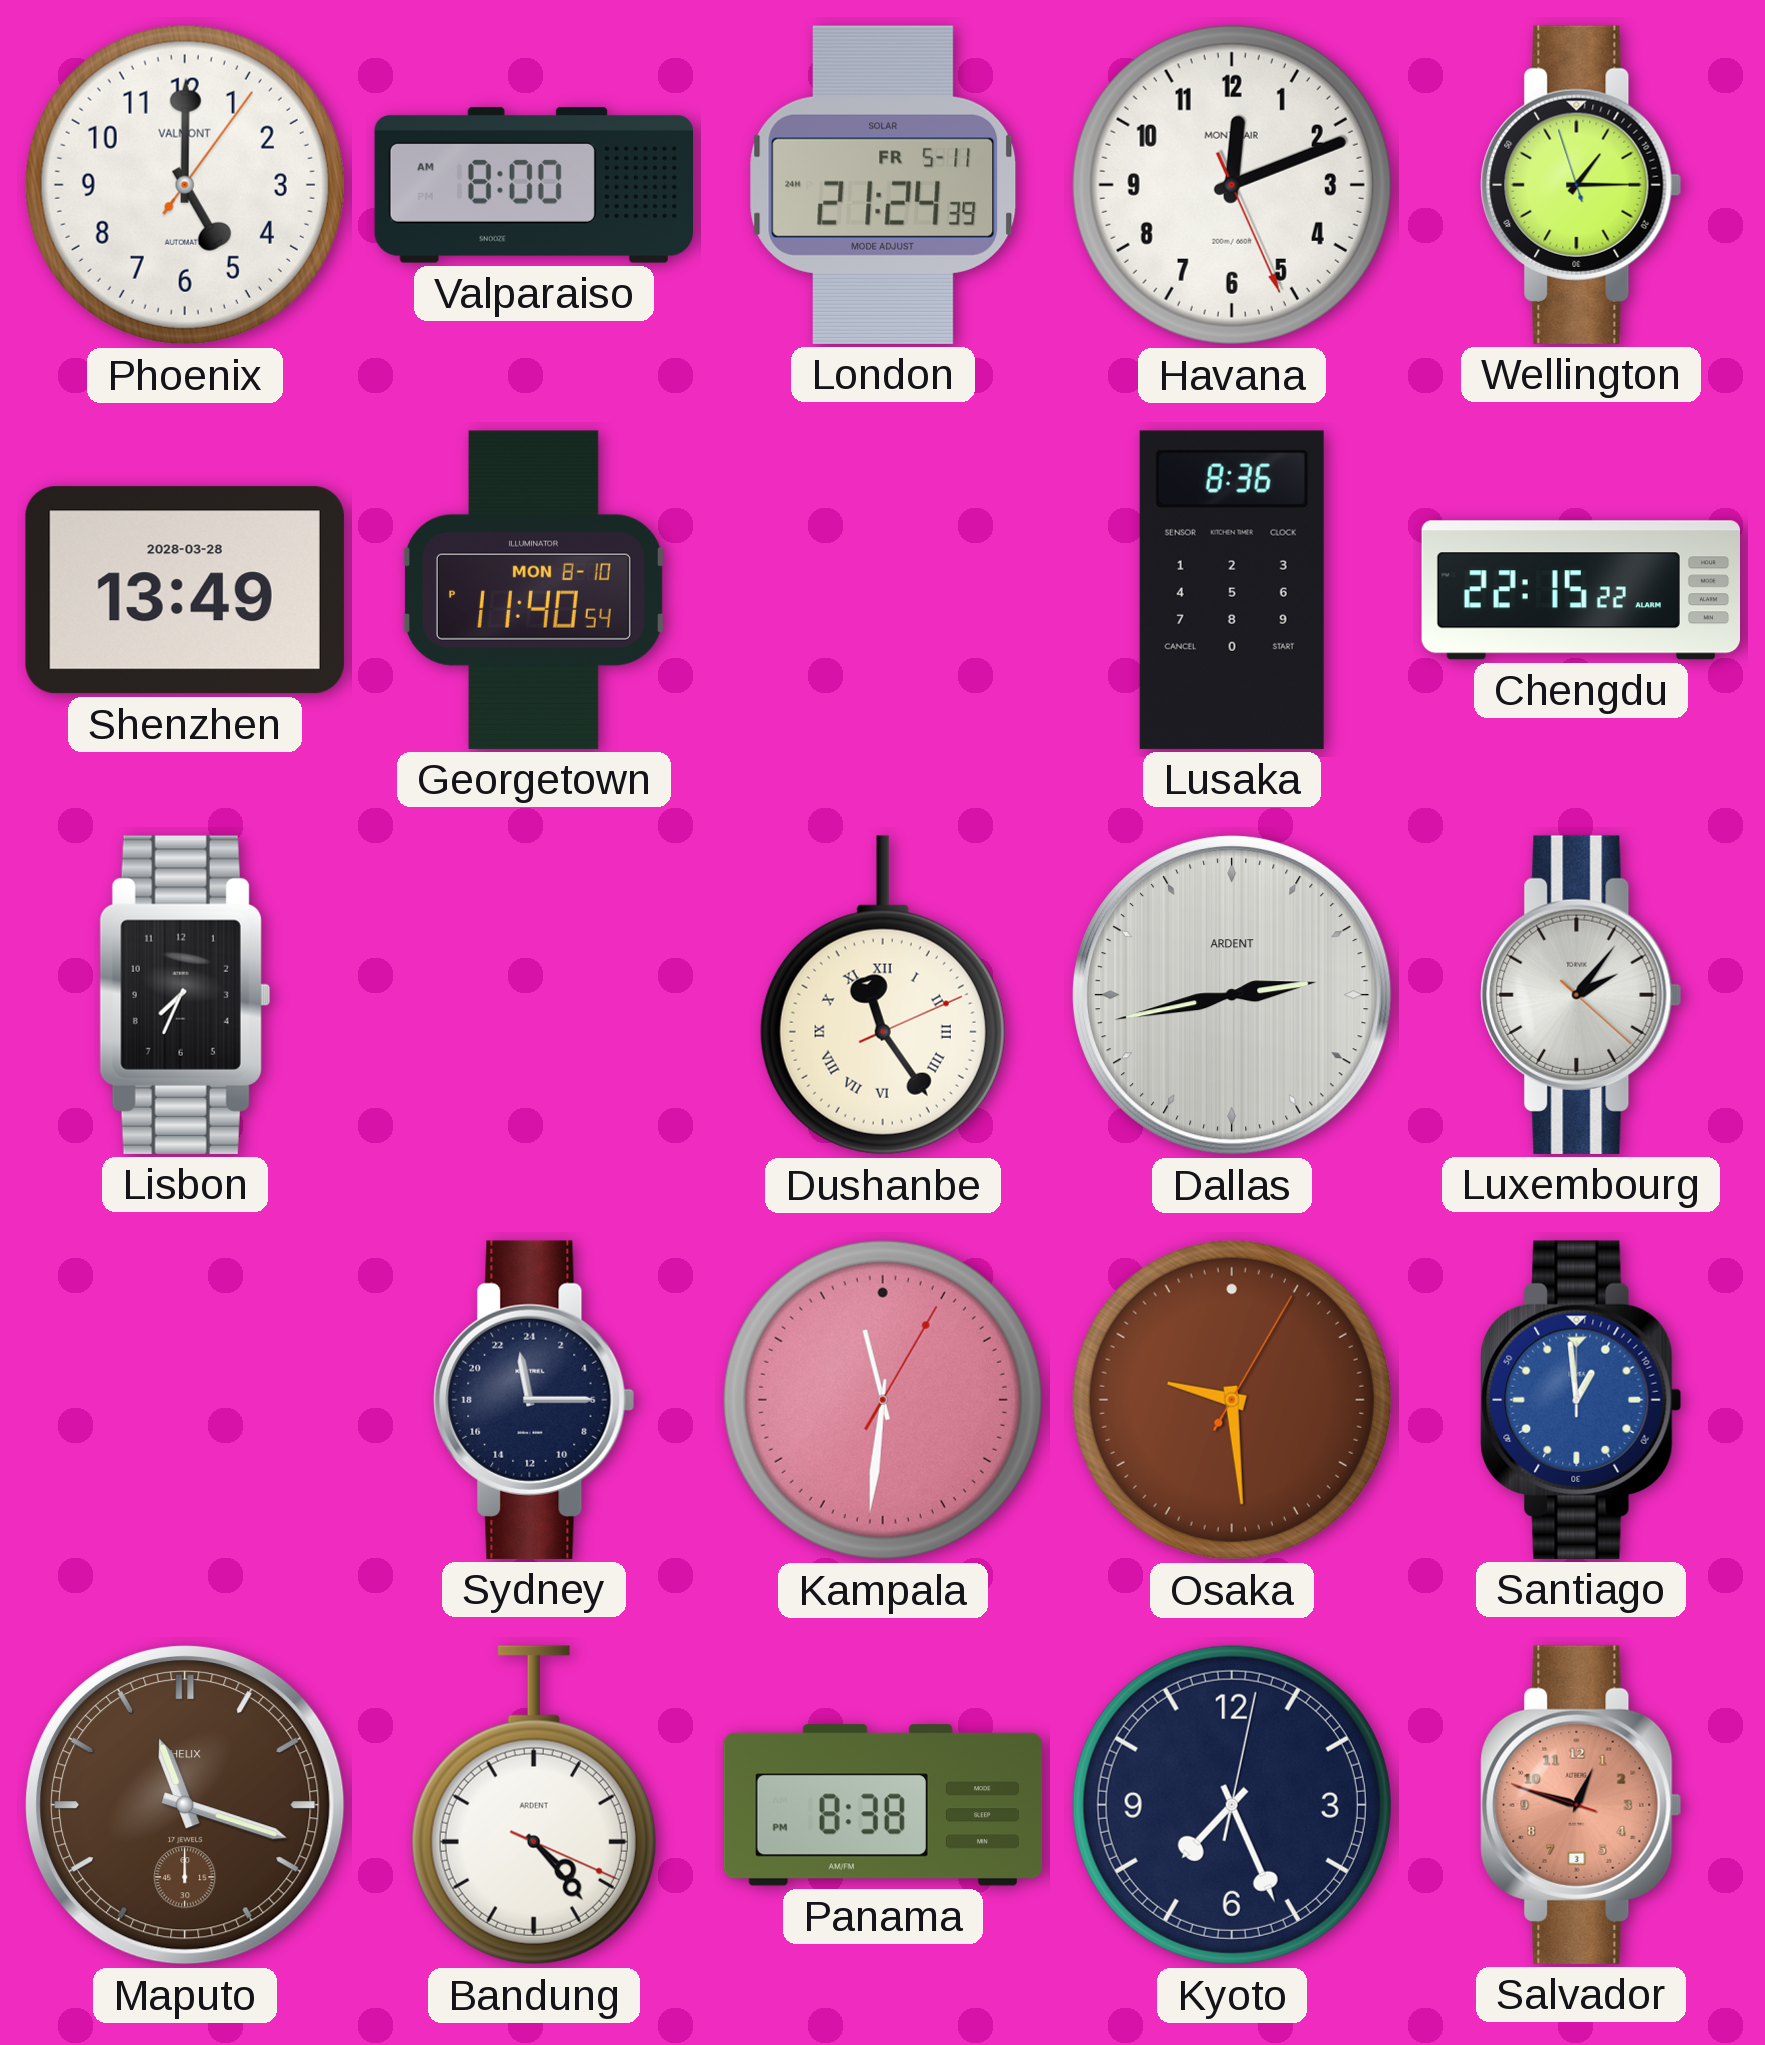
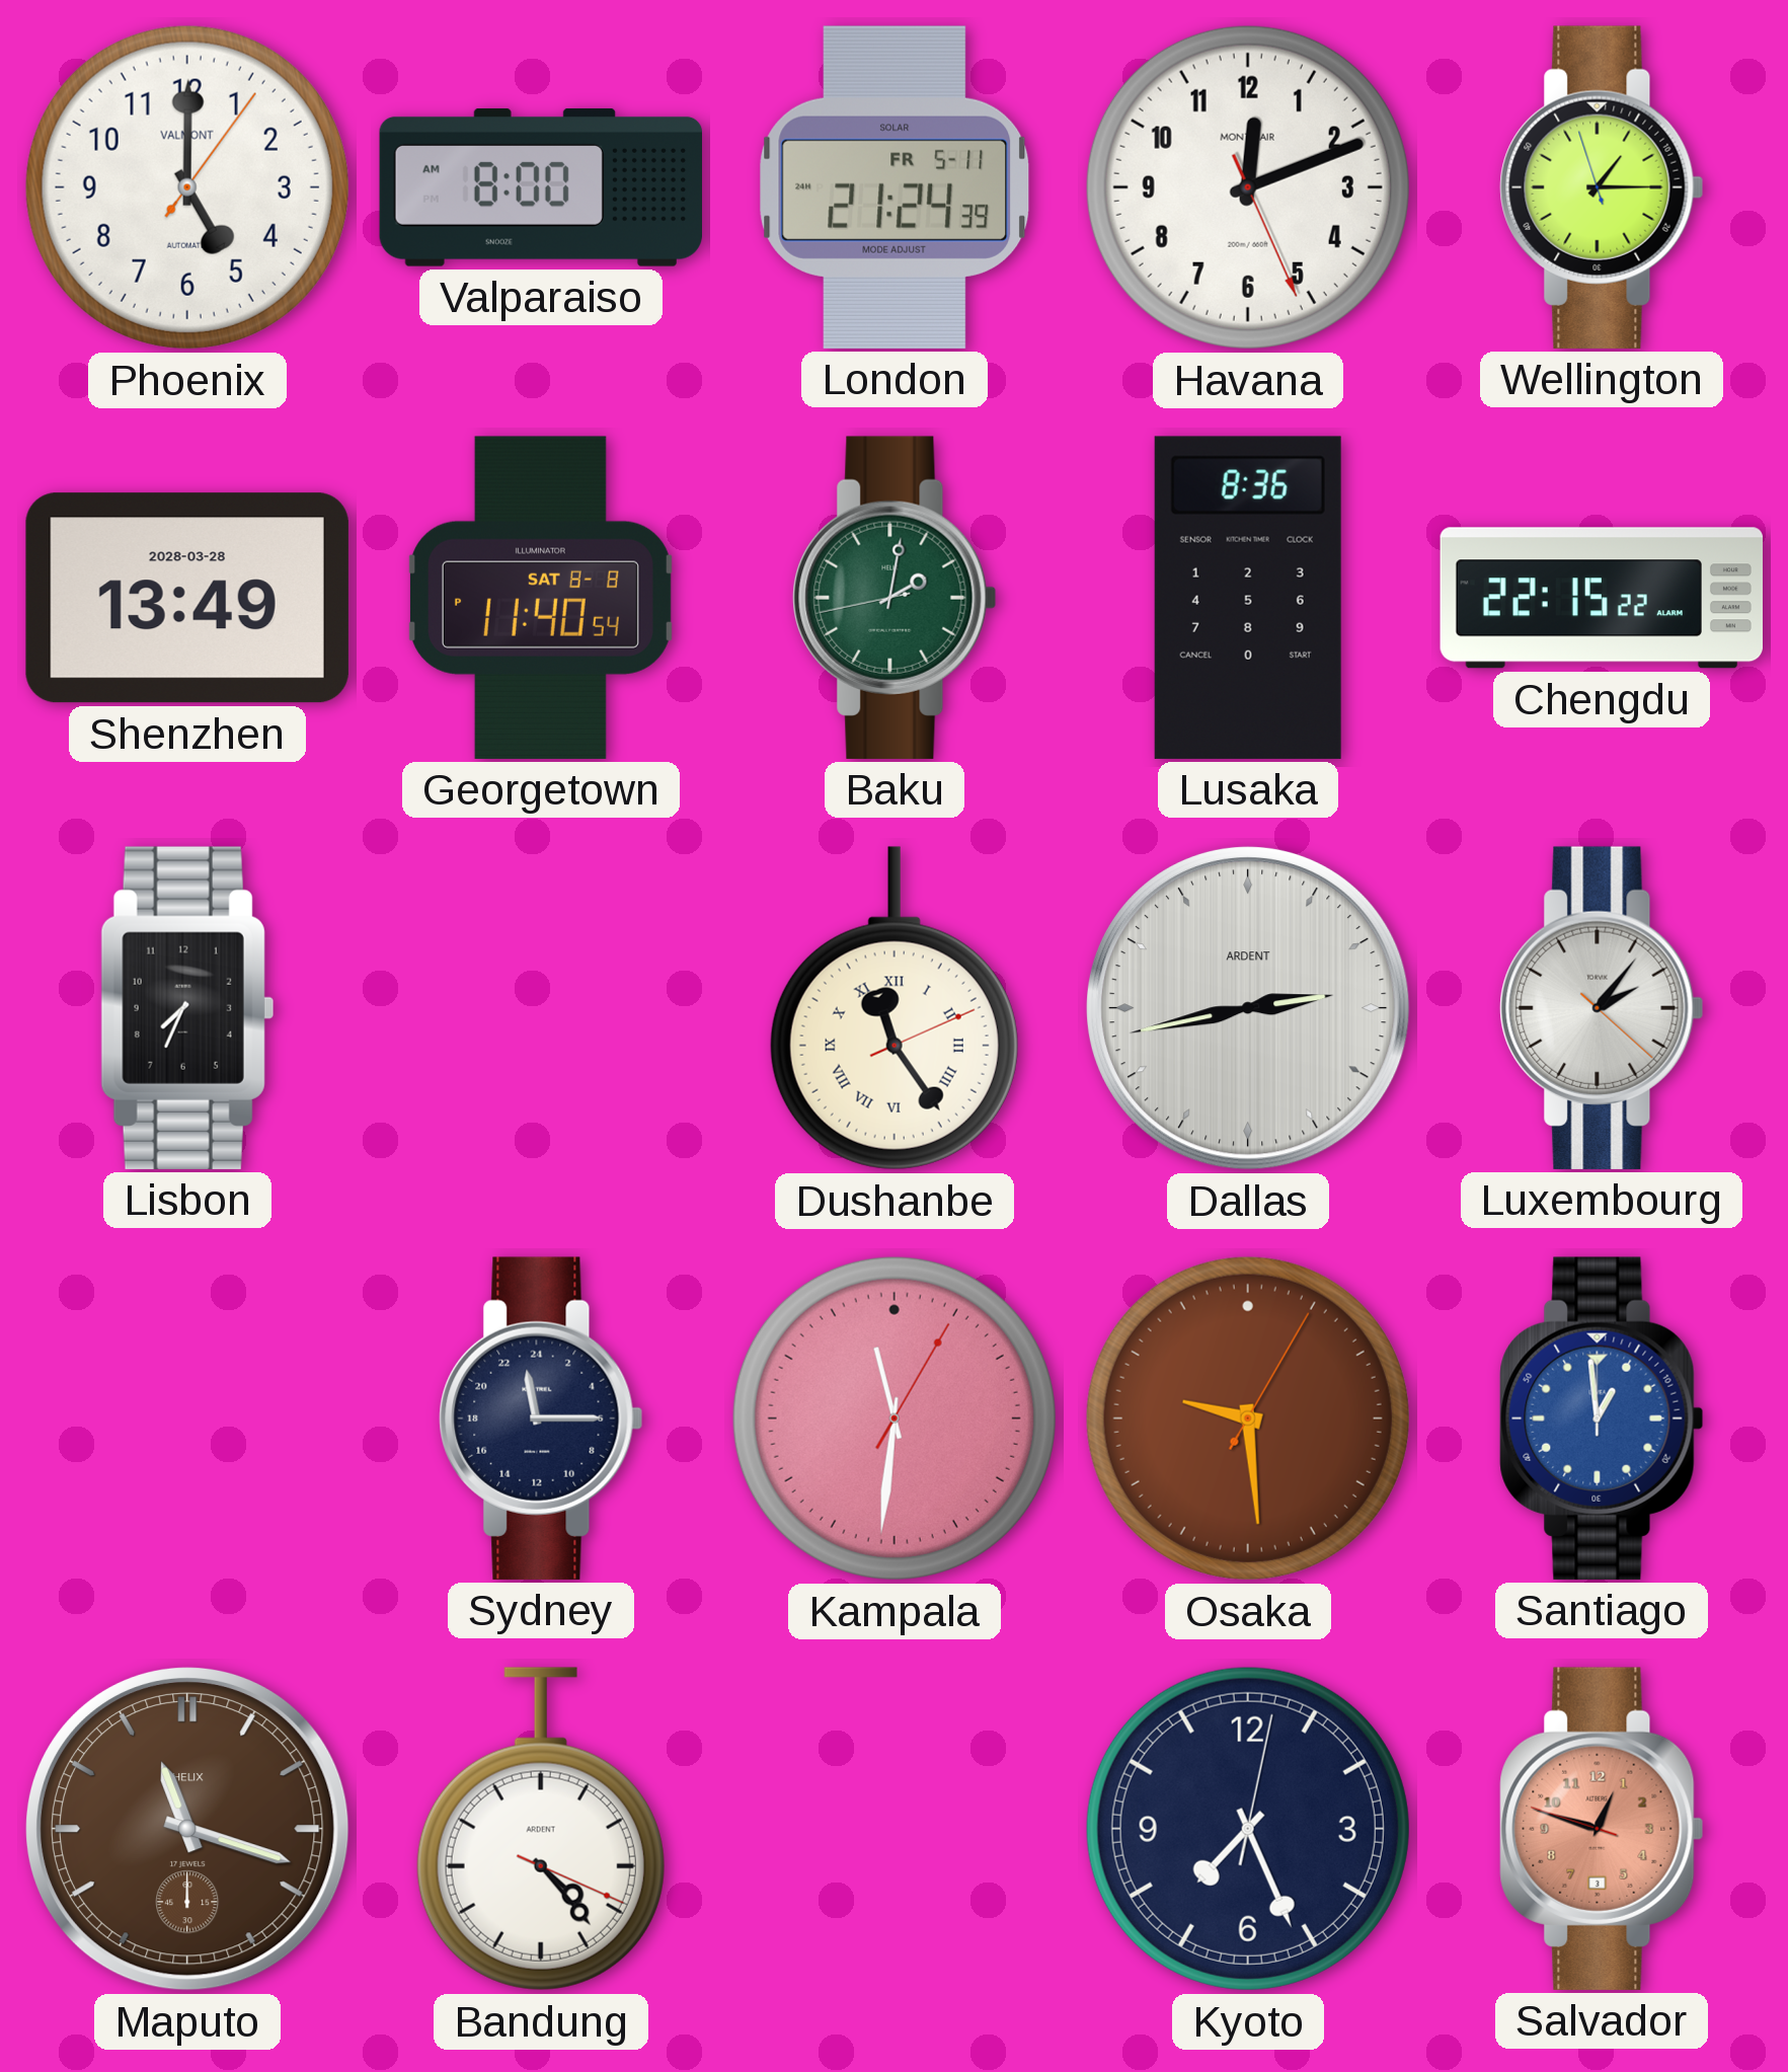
Georgetown date: MON 8-10 -> SAT 8-8 (541, 598)
Baku: none -> 2:01 (895, 598)
Panama: 8:38 -> none (882, 1805)
